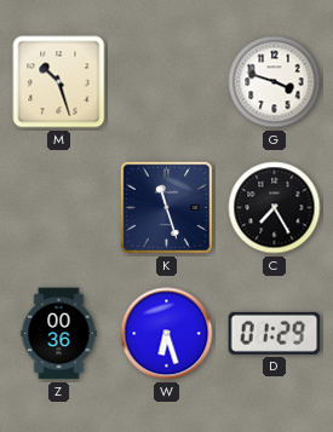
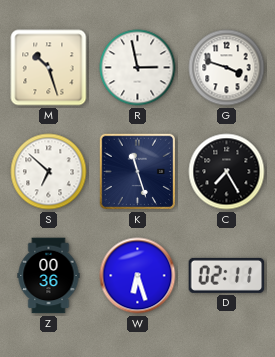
R: none -> 2:58 (138, 68)
S: none -> 6:52 (49, 172)
D: 01:29 -> 02:11 (227, 275)
